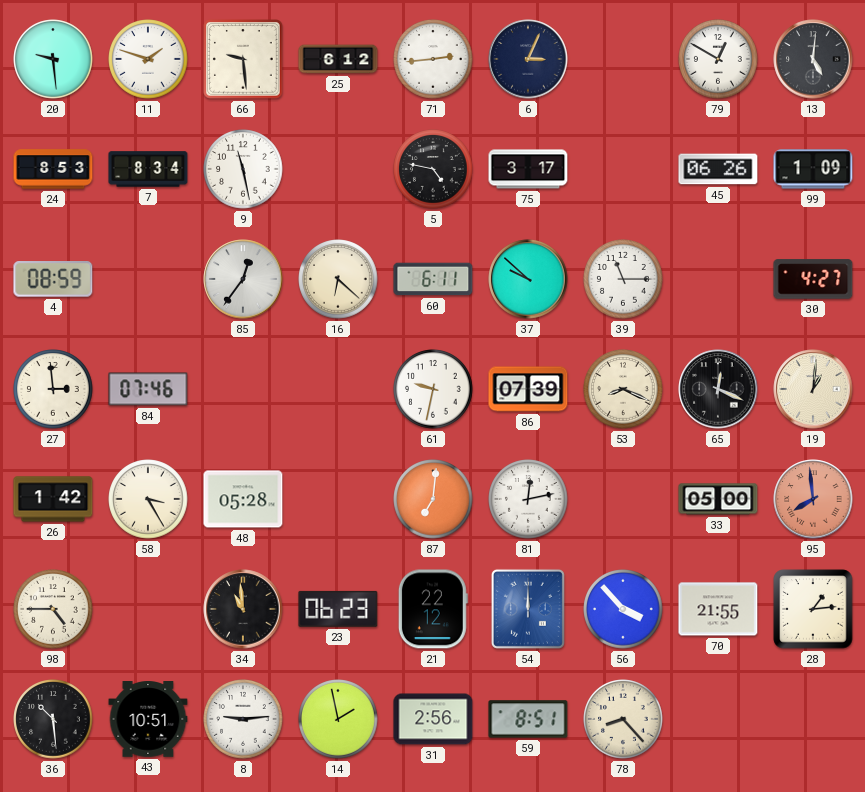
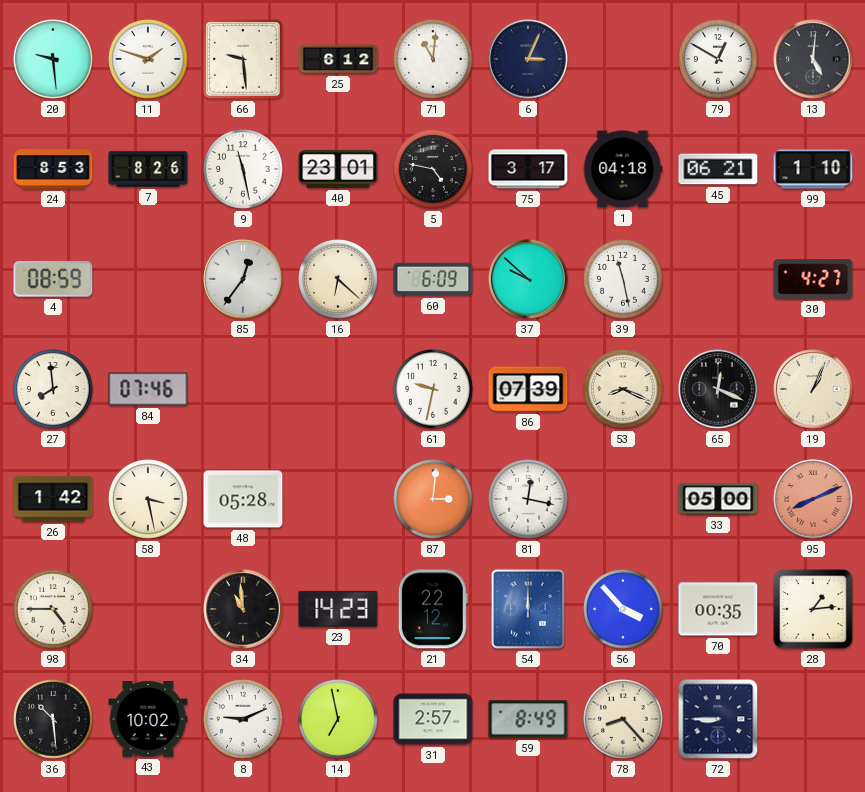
71: 2:44 -> 11:01 (433, 59)
7: 8:34 -> 8:26 (148, 169)
40: none -> 23:01 (338, 169)
1: none -> 04:18 (623, 169)
45: 06:26 -> 06:21 (718, 169)
99: 1:09 -> 1:10 (813, 169)
60: 6:11 -> 6:09 (433, 279)
39: 11:15 -> 11:28 (623, 279)
27: 2:59 -> 7:59 (53, 389)
19: 1:01 -> 1:04 (813, 389)
58: 3:25 -> 3:28 (148, 499)
87: 7:01 -> 3:01 (433, 499)
81: 12:13 -> 12:17 (528, 499)
95: 7:59 -> 8:11 (813, 499)
23: 06:23 -> 14:23 (338, 609)
70: 21:55 -> 00:35 (718, 609)
43: 10:51 -> 10:02 (148, 719)
8: 9:14 -> 9:11 (243, 719)
14: 1:58 -> 6:58 (338, 719)
31: 2:56 -> 2:57 (433, 719)
59: 8:51 -> 8:49 (528, 719)
72: none -> 8:45 (718, 719)
